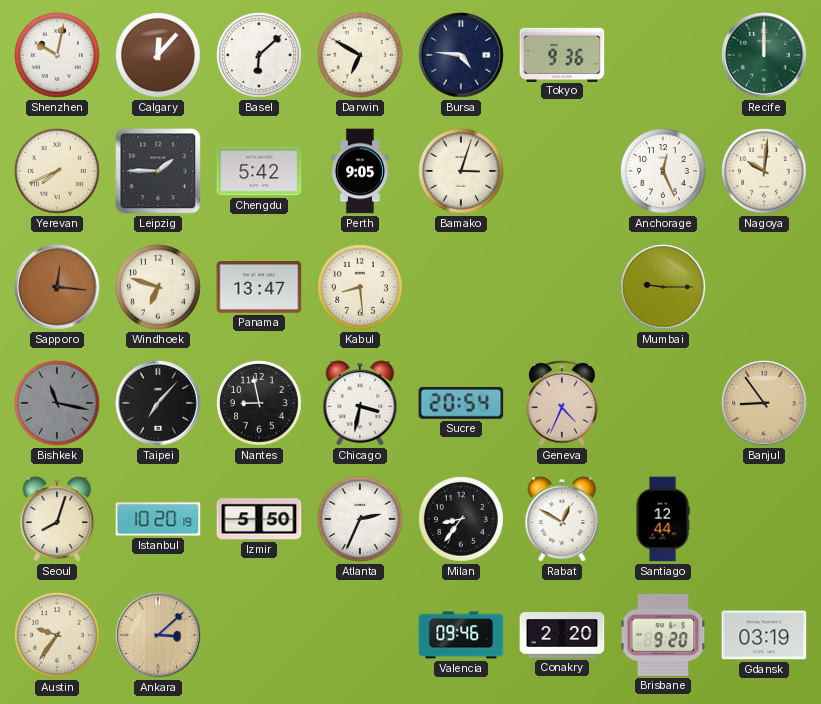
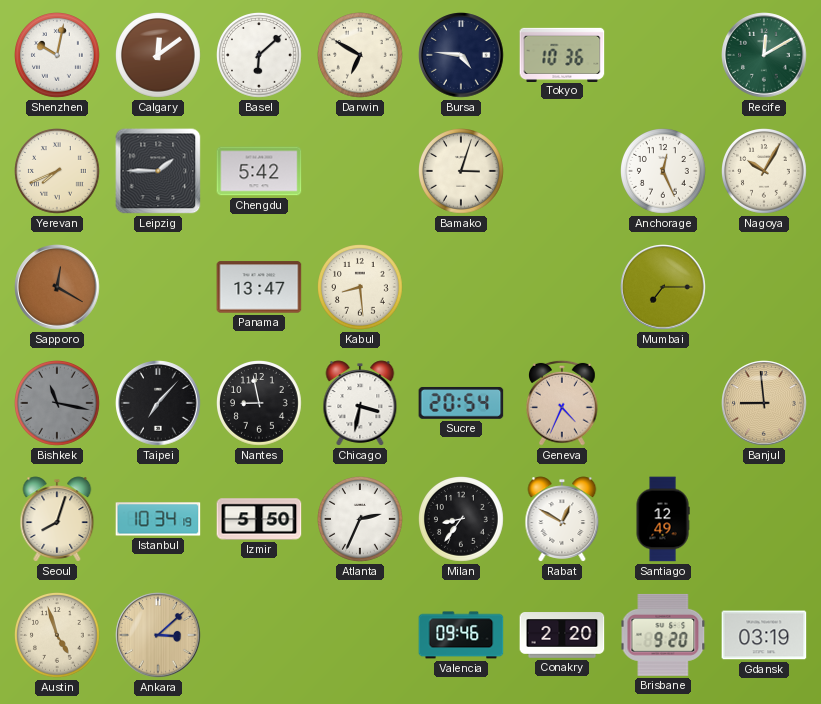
Calgary: 12:07 -> 12:09 (159, 56)
Tokyo: 9:36 -> 10:36 (562, 54)
Recife: 12:00 -> 12:10 (764, 55)
Perth: 9:05 -> none (360, 171)
Nagoya: 10:01 -> 10:05 (765, 172)
Sapporo: 12:16 -> 12:20 (57, 287)
Windhoek: 6:48 -> none (159, 288)
Mumbai: 9:15 -> 7:15 (663, 287)
Banjul: 8:54 -> 8:59 (764, 403)
Istanbul: 10:20 -> 10:34 (158, 519)
Santiago: 12:44 -> 12:49 (663, 519)
Austin: 9:36 -> 4:57 (58, 636)
